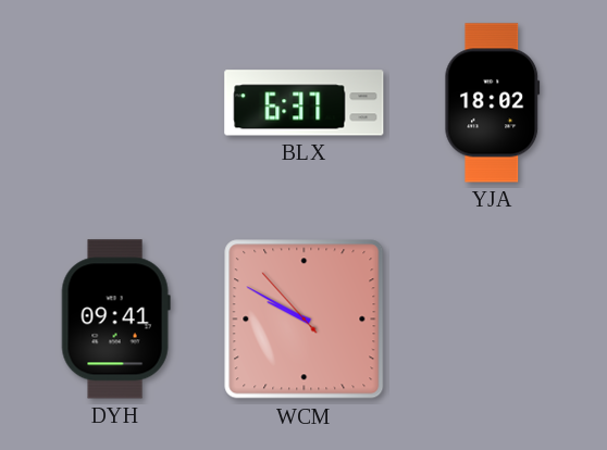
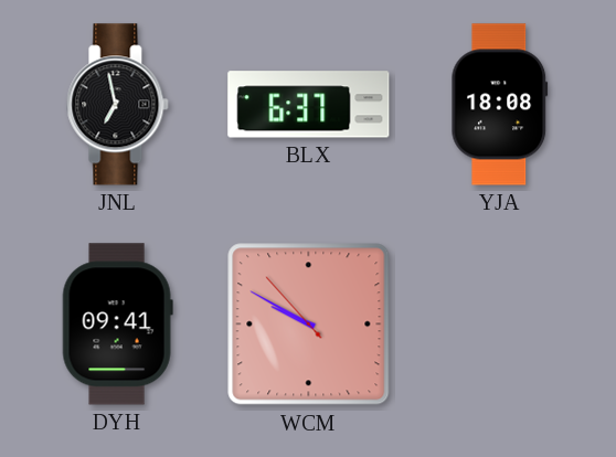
JNL: none -> 6:58 (118, 105)
YJA: 18:02 -> 18:08 (500, 105)
